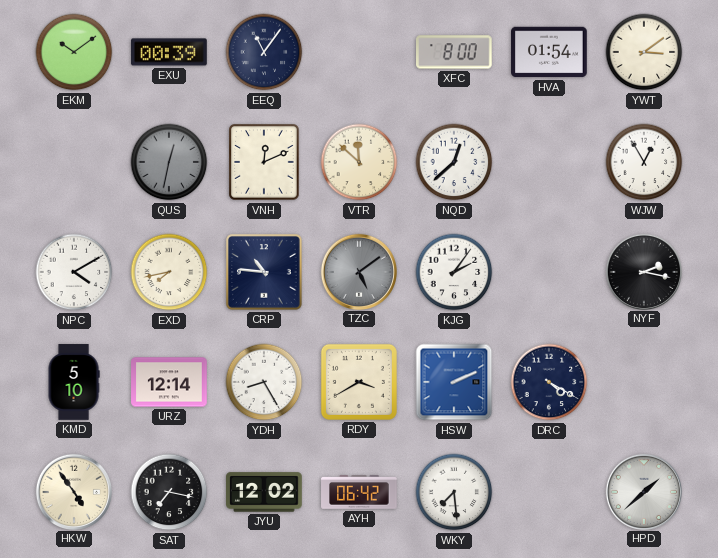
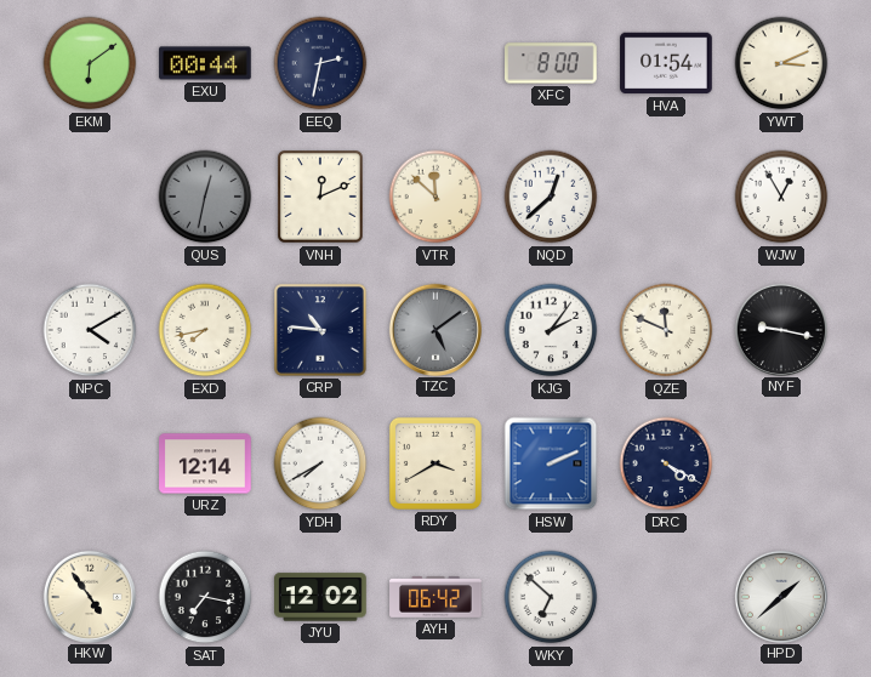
EKM: 10:09 -> 6:09 (90, 63)
EXU: 00:39 -> 00:44 (205, 63)
EEQ: 11:06 -> 2:32 (320, 63)
YWT: 3:09 -> 3:11 (781, 63)
QZE: none -> 11:49 (666, 330)
NYF: 2:17 -> 9:17 (780, 329)
KMD: 5:10 -> none (74, 382)
YDH: 8:25 -> 7:40 (320, 463)
WKY: 7:29 -> 6:52 (551, 597)
